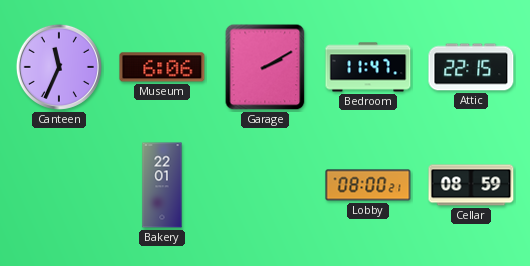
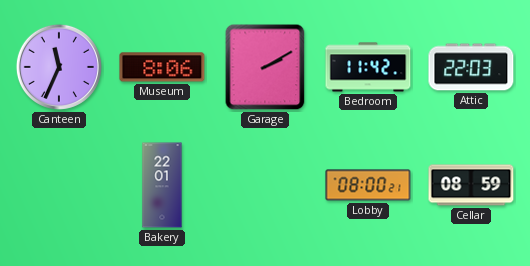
Museum: 6:06 -> 8:06 (162, 67)
Bedroom: 11:47 -> 11:42 (368, 67)
Attic: 22:15 -> 22:03 (471, 67)
